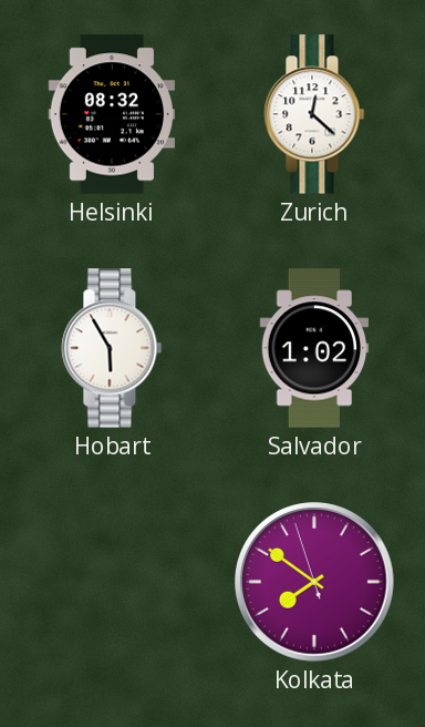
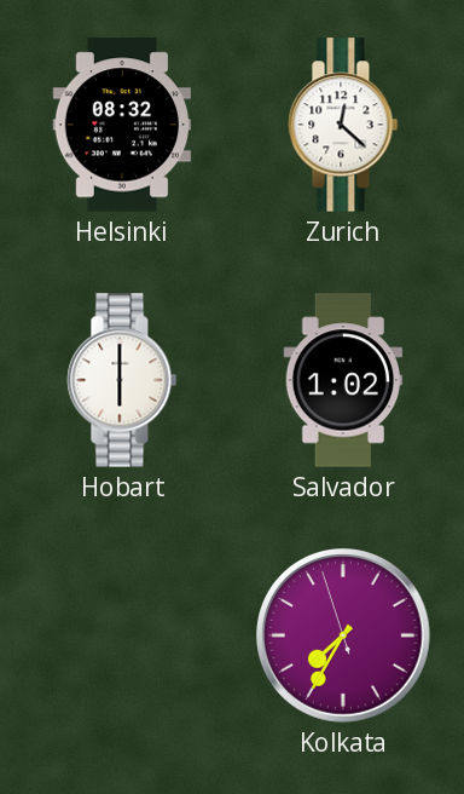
Hobart: 5:55 -> 6:00 (122, 380)
Kolkata: 7:50 -> 7:34 (343, 635)
